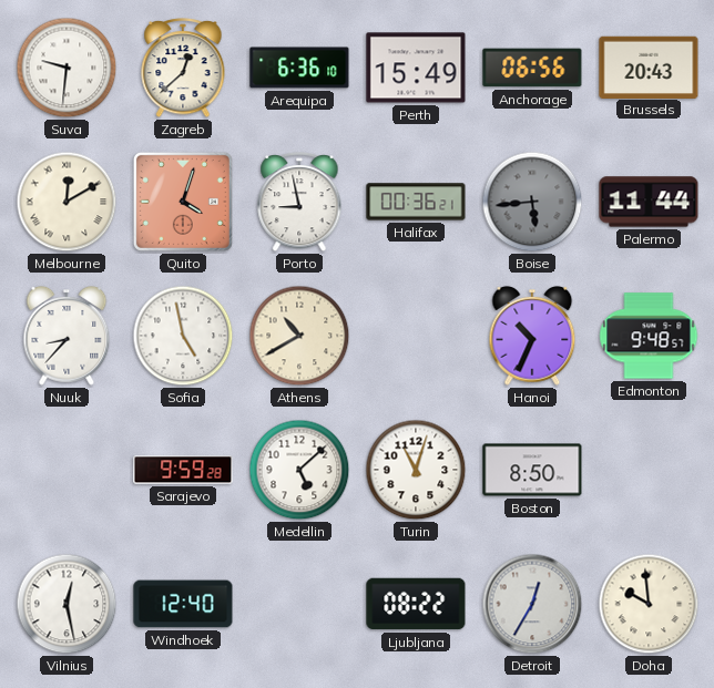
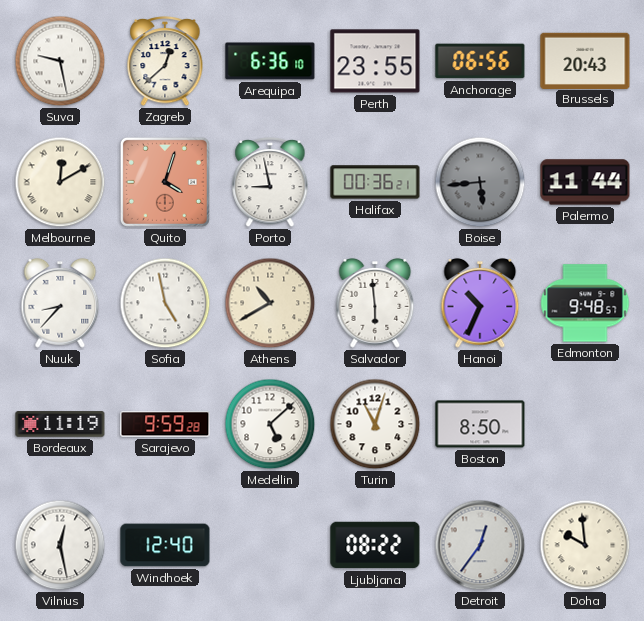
Suva: 9:31 -> 9:28 (60, 61)
Perth: 15:49 -> 23:55 (375, 61)
Salvador: none -> 5:59 (375, 303)
Bordeaux: none -> 11:19 (60, 424)
Detroit: 12:35 -> 12:36 (480, 545)
